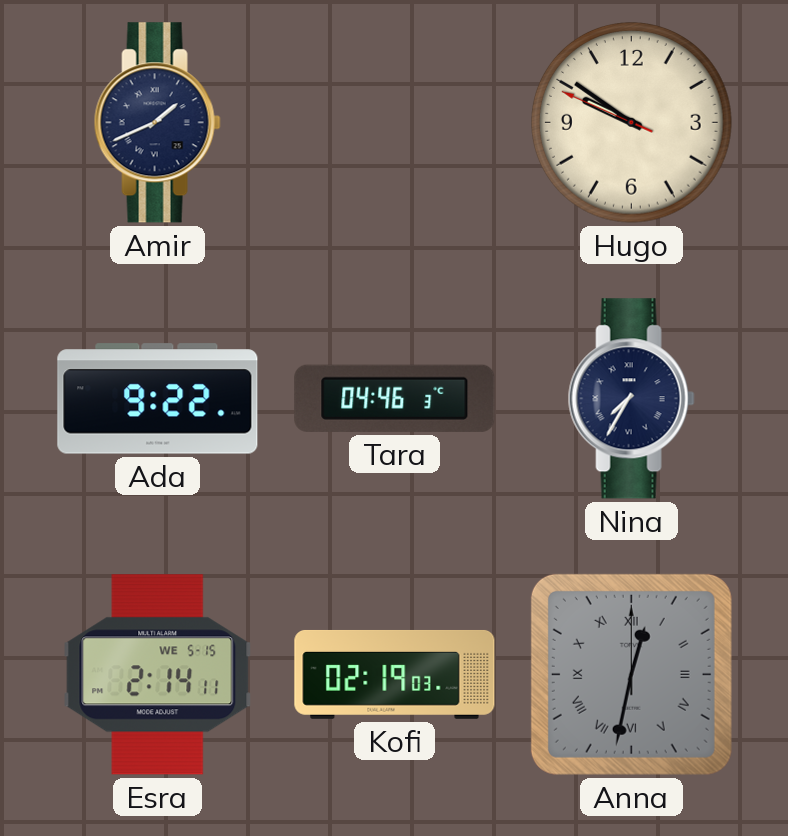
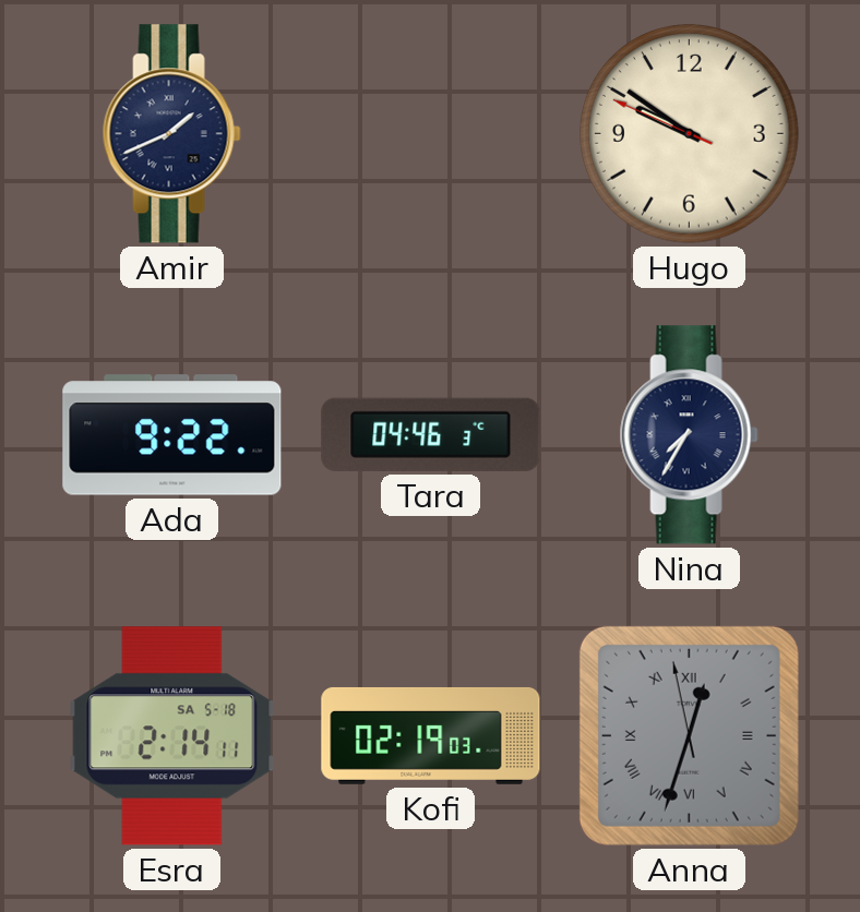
Esra date: WE 5-15 -> SA 5-18 (172, 736)
Anna: 12:32:00 -> 12:32:58 (689, 735)
